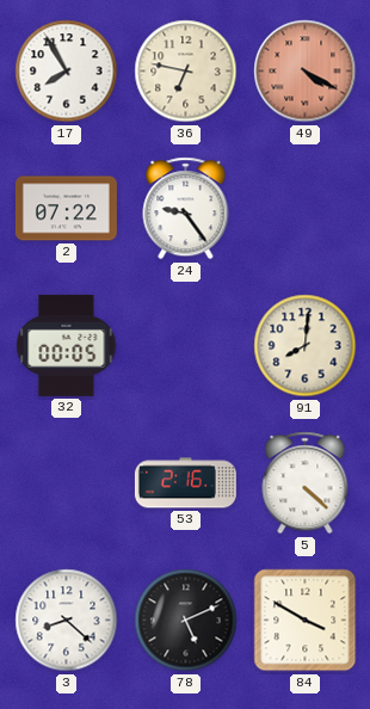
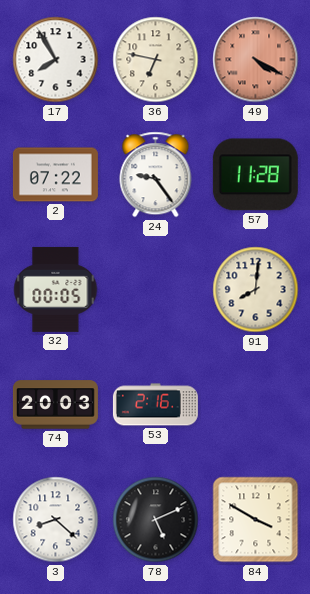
57: none -> 11:28 (255, 175)
74: none -> 20:03 (55, 405)
5: 4:22 -> none (306, 483)
